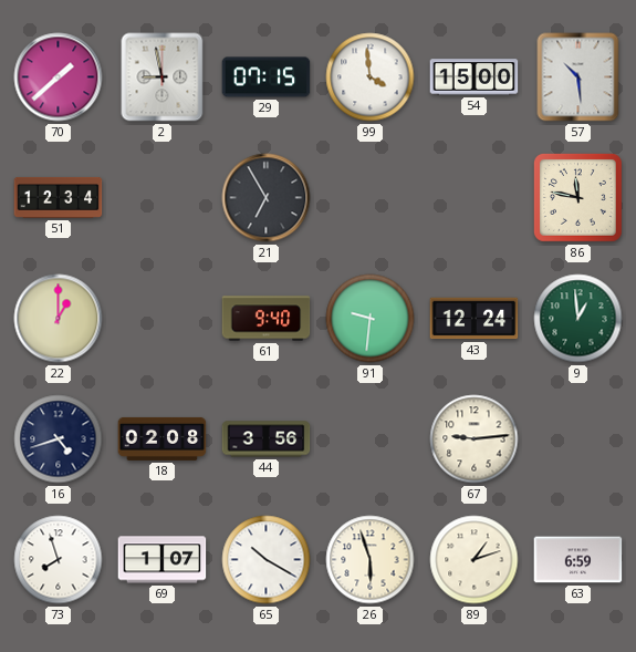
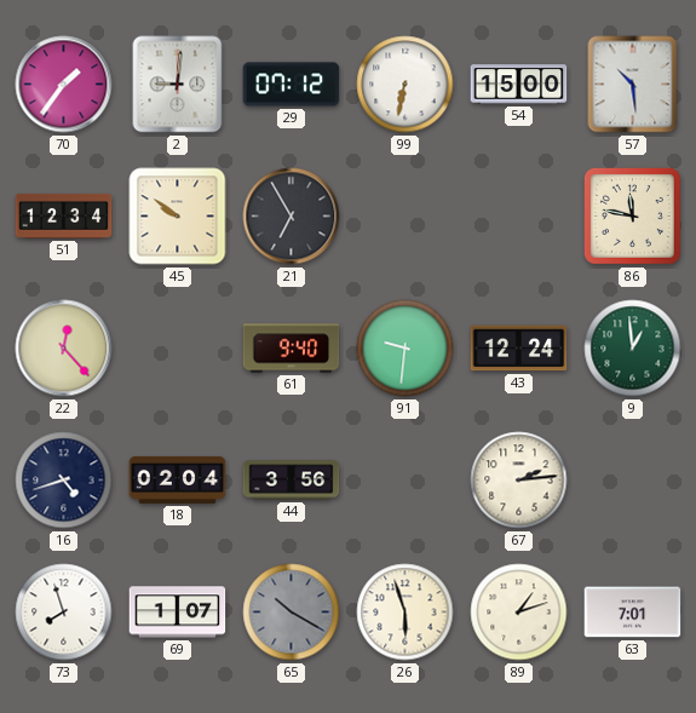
70: 1:38 -> 1:36 (64, 85)
2: 8:58 -> 9:01 (178, 85)
29: 07:15 -> 07:12 (292, 85)
99: 3:59 -> 6:32 (405, 85)
45: none -> 9:51 (178, 217)
22: 1:00 -> 12:23 (64, 349)
18: 02:08 -> 02:04 (178, 479)
67: 9:14 -> 2:14 (519, 481)
65 dial: white -> grey (292, 613)
63: 6:59 -> 7:01 (633, 613)
